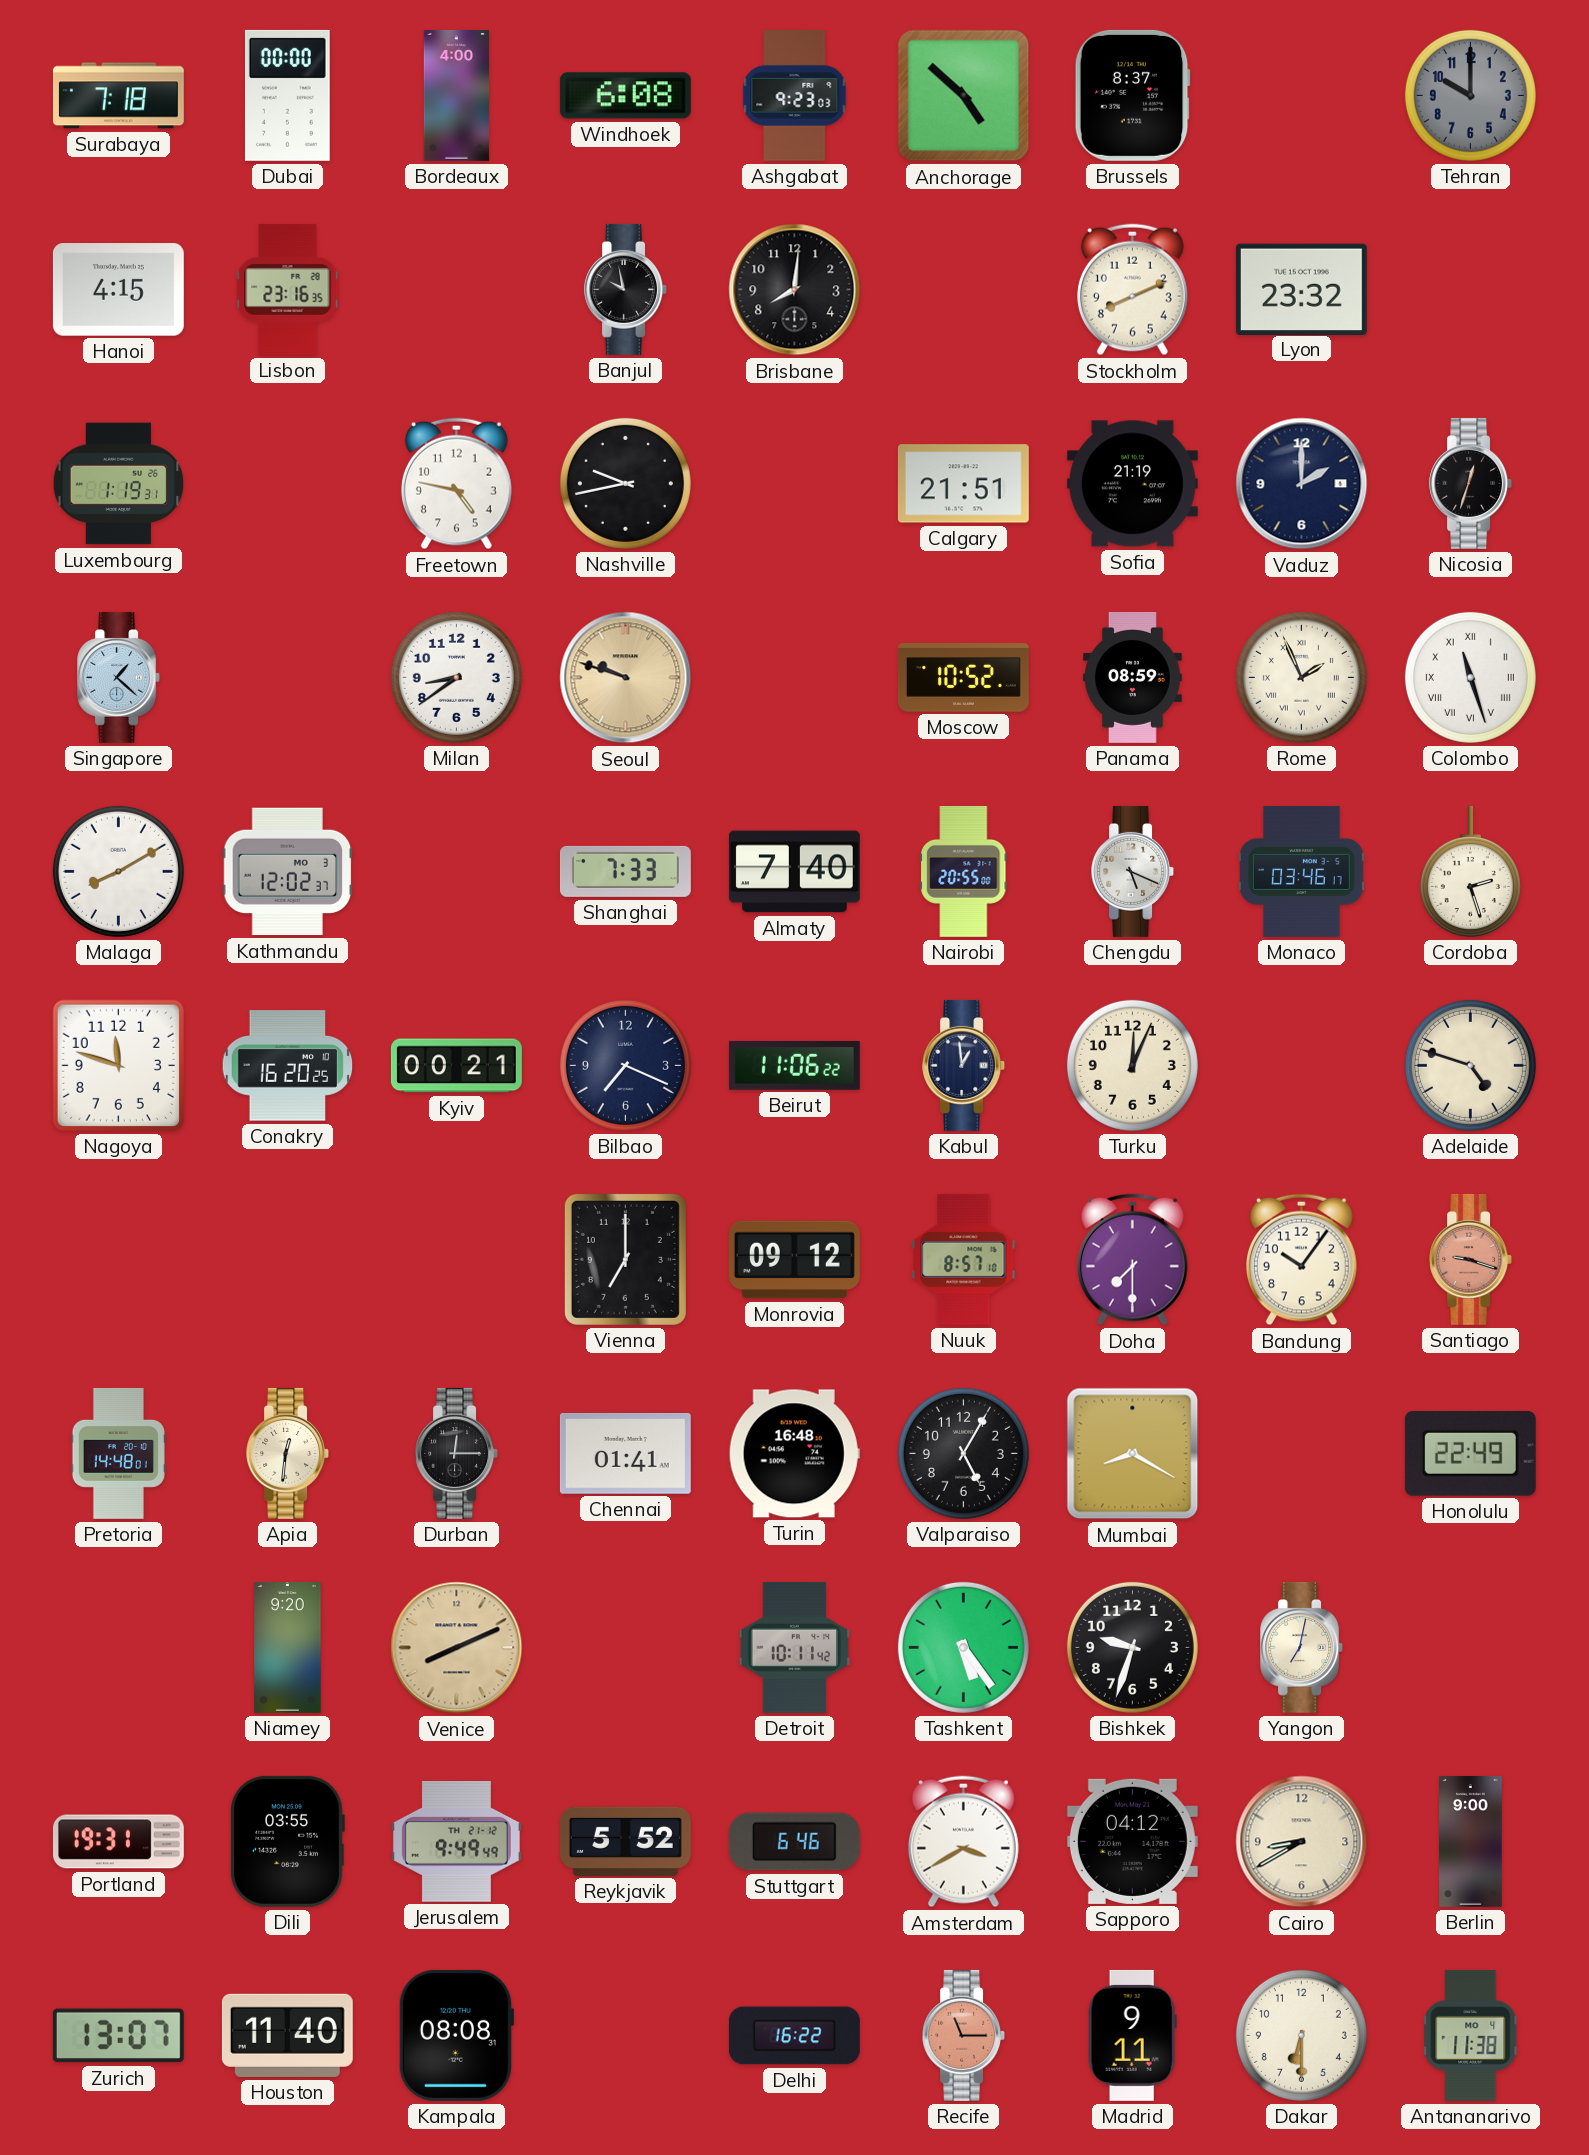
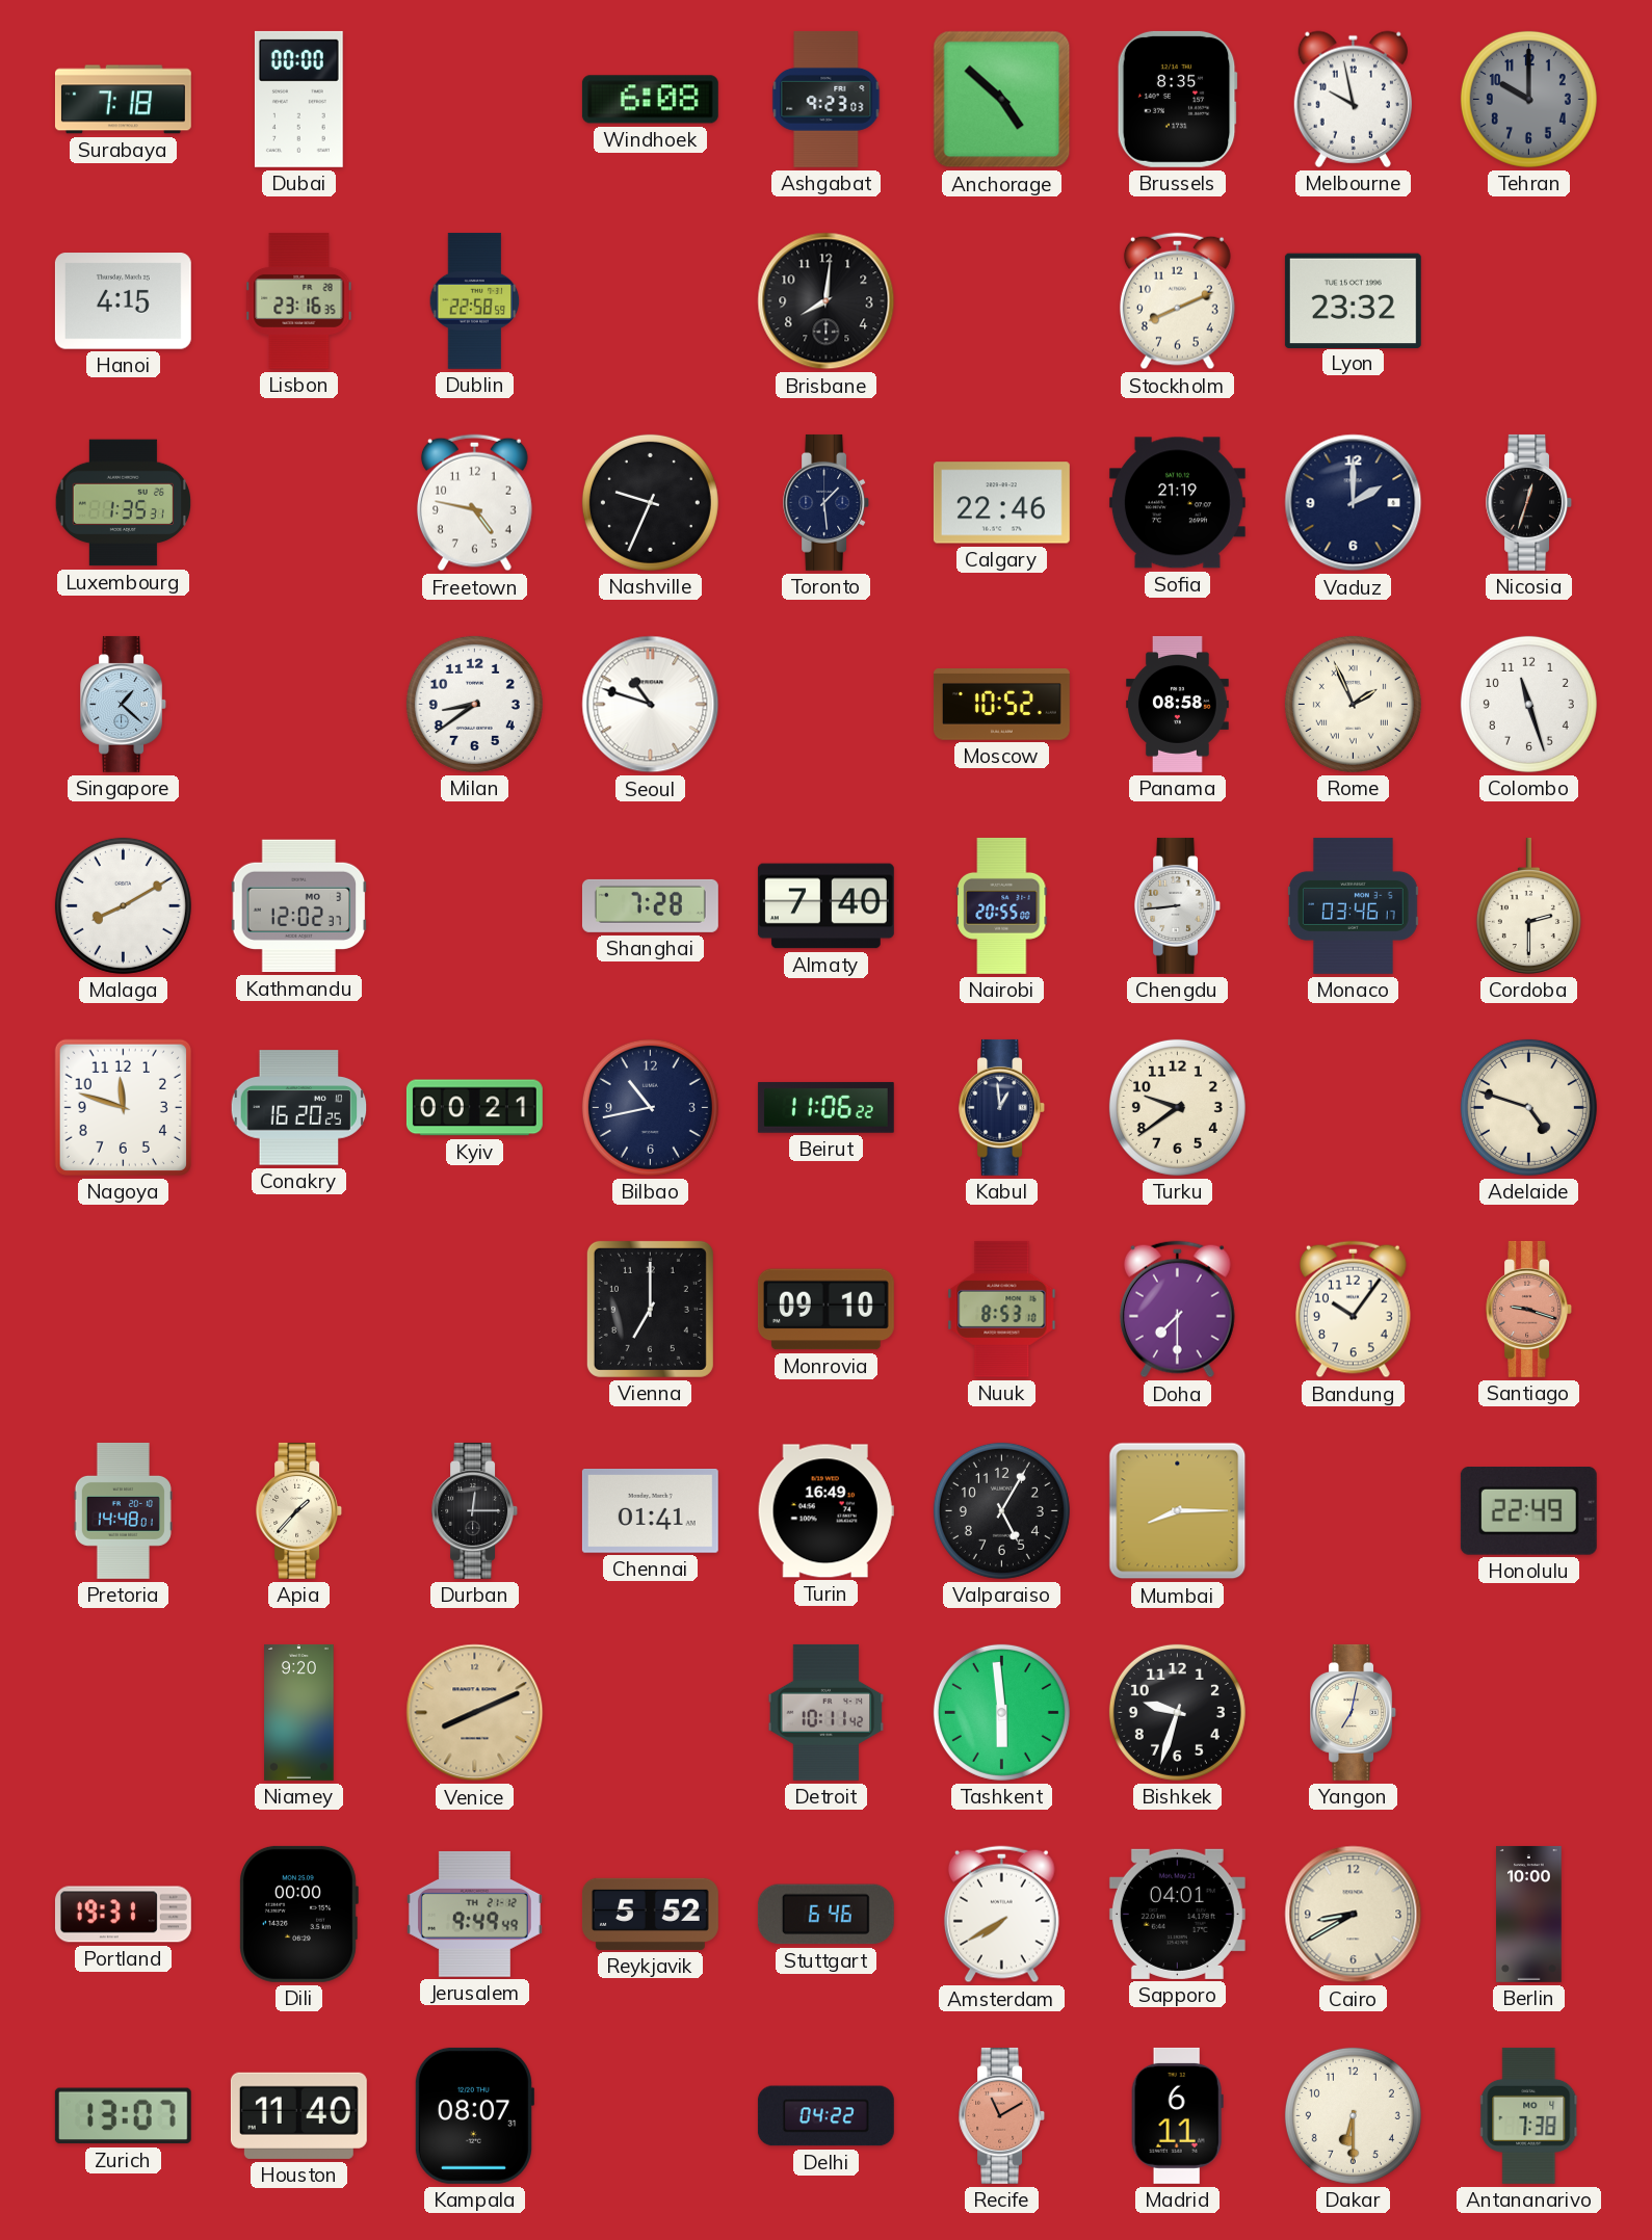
Bordeaux: 4:00 -> none (456, 95)
Brussels: 8:37 -> 8:35 (1177, 99)
Melbourne: none -> 9:58 (1353, 99)
Dublin: none -> 22:58 (475, 300)
Banjul: 9:58 -> none (626, 289)
Luxembourg: 1:19 -> 1:35 (123, 503)
Nashville: 9:43 -> 9:34 (650, 502)
Toronto: none -> 1:29 (827, 502)
Calgary: 21:51 -> 22:46 (1001, 503)
Seoul: 9:48 -> 10:48 (651, 705)
Seoul dial: champagne -> white (651, 705)
Panama: 08:59 -> 08:58 (1178, 704)
Colombo numerals: Roman -> Arabic (1528, 704)
Shanghai: 7:33 -> 7:28 (650, 905)
Chengdu: 5:19 -> 8:44 (1178, 905)
Cordoba: 2:27 -> 2:30 (1528, 905)
Bilbao: 7:19 -> 10:43 (650, 1107)
Turku: 12:04 -> 9:39 (1177, 1107)
Monrovia: 09:12 -> 09:10 (825, 1310)
Nuuk: 8:57 -> 8:53 (1002, 1309)
Apia: 12:31 -> 1:37 (299, 1510)
Turin: 16:48 -> 16:49 (825, 1511)
Mumbai: 8:20 -> 8:15 (1178, 1511)
Tashkent: 5:24 -> 5:59 (1001, 1712)
Dili: 03:55 -> 00:00 (298, 1914)
Amsterdam: 3:40 -> 7:40 (1001, 1915)
Sapporo: 04:12 -> 04:01 (1177, 1914)
Berlin: 9:00 -> 10:00 (1529, 1914)
Kampala: 08:08 -> 08:07 (473, 2115)
Delhi: 16:22 -> 04:22 (825, 2116)
Recife: 11:15 -> 11:10 (1002, 2115)
Madrid: 9:11 -> 6:11 (1177, 2115)
Antananarivo: 11:38 -> 7:38 (1529, 2115)
